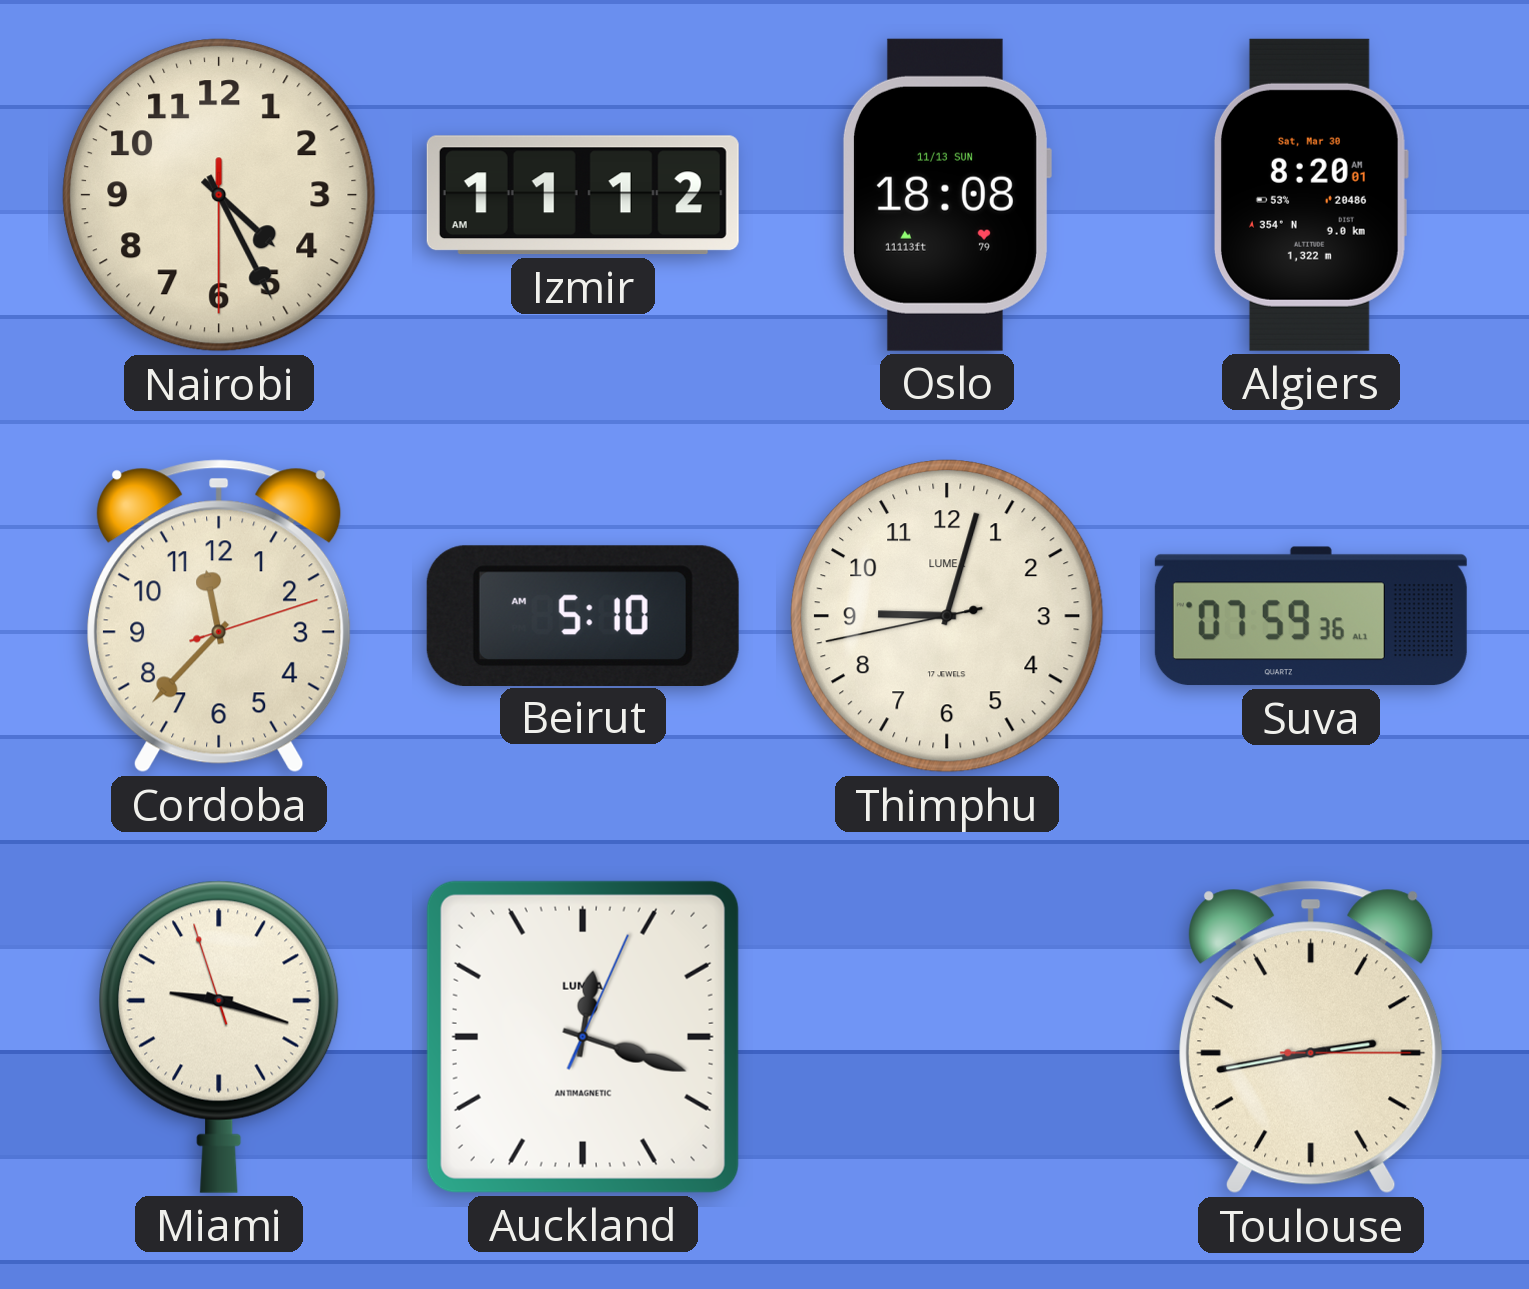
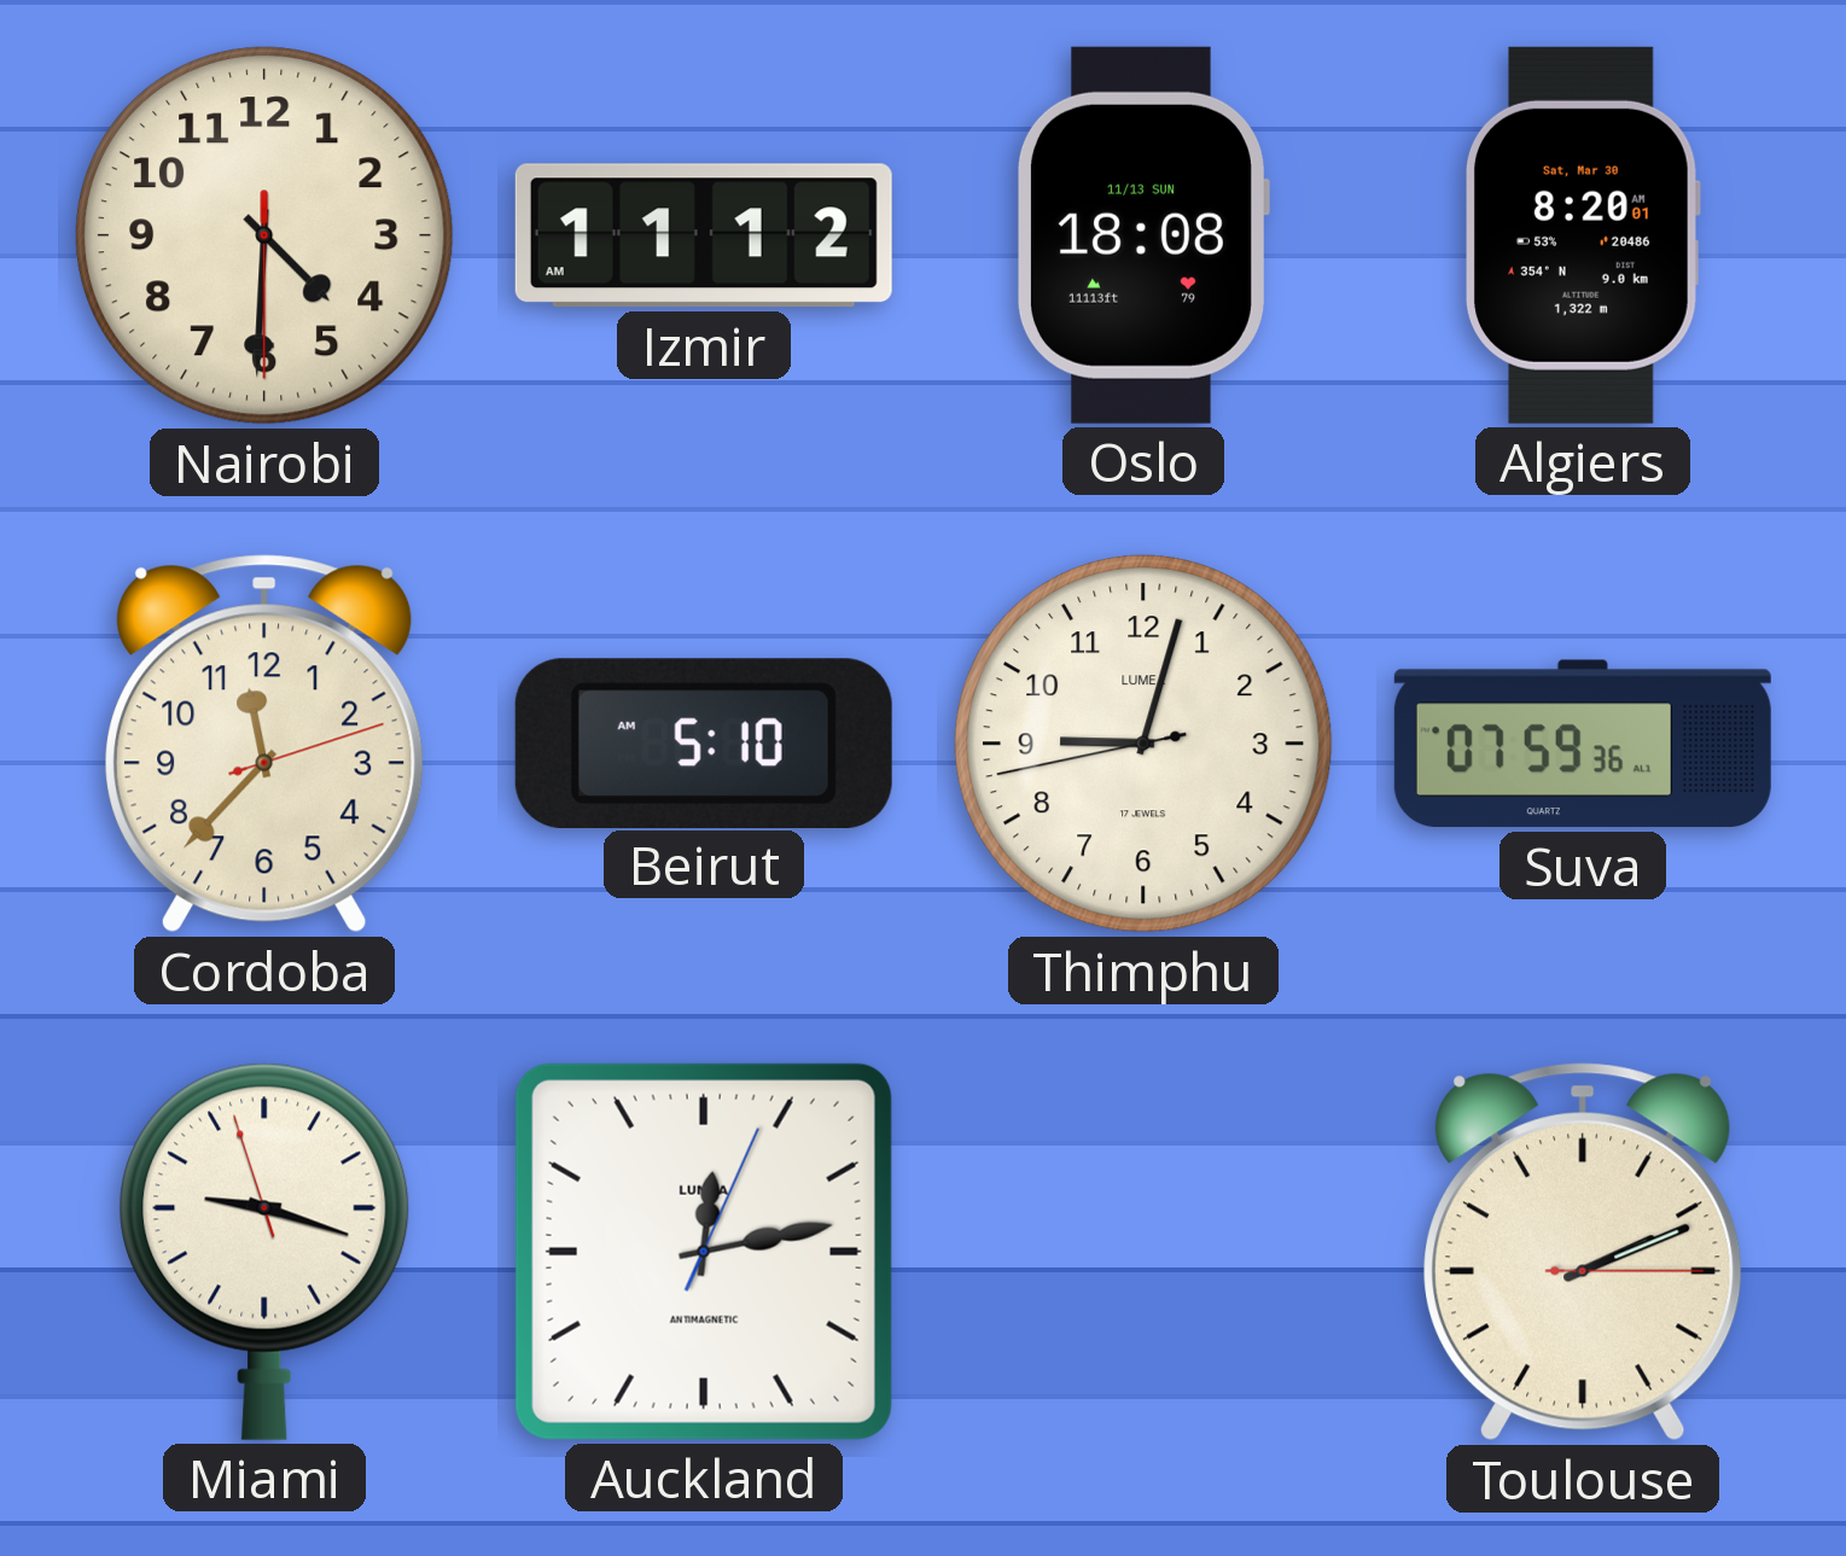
Nairobi: 4:25 -> 4:30 (264, 235)
Auckland: 12:18 -> 12:13 (704, 1252)
Toulouse: 2:43 -> 2:11 (1583, 1252)
